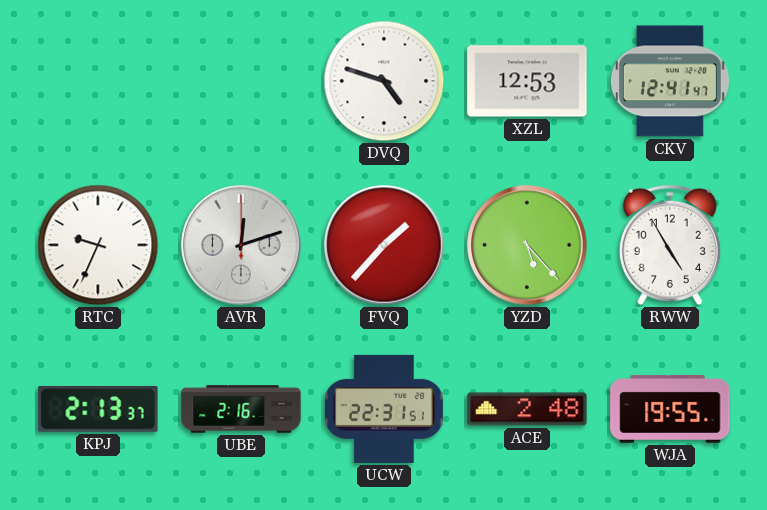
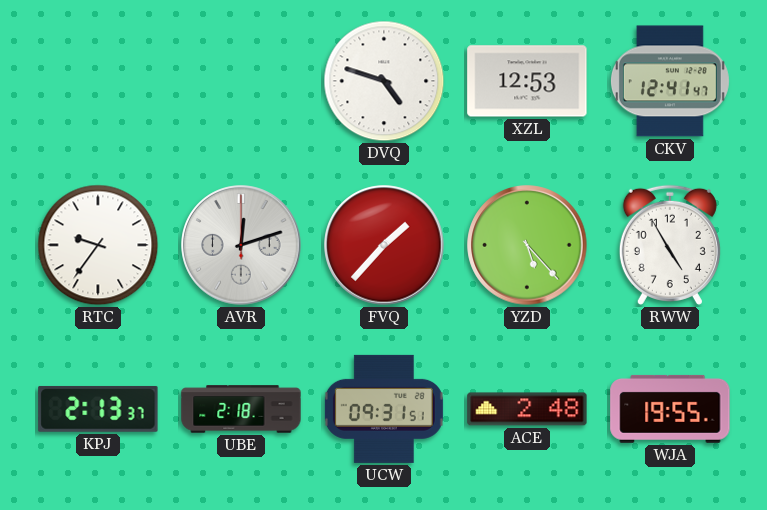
RTC: 9:34 -> 9:36 (98, 245)
UBE: 2:16 -> 2:18 (241, 409)
UCW: 22:31 -> 09:31 (384, 409)
